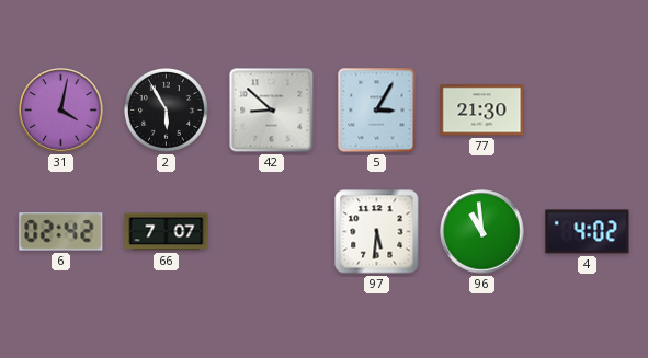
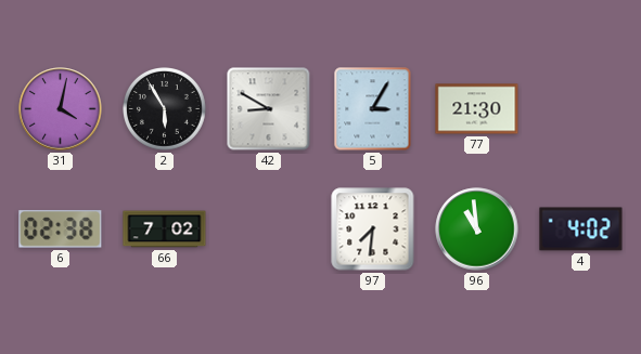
42: 8:52 -> 8:50 (269, 109)
6: 02:42 -> 02:38 (61, 230)
66: 7:07 -> 7:02 (165, 230)
97: 5:31 -> 7:31 (373, 230)
